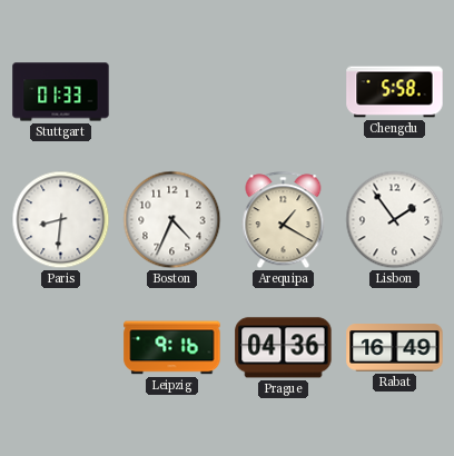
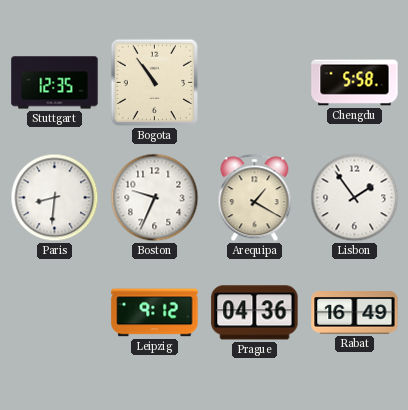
Stuttgart: 01:33 -> 12:35 (55, 83)
Bogota: none -> 10:54 (155, 83)
Boston: 4:34 -> 9:34 (155, 198)
Leipzig: 9:16 -> 9:12 (155, 313)
